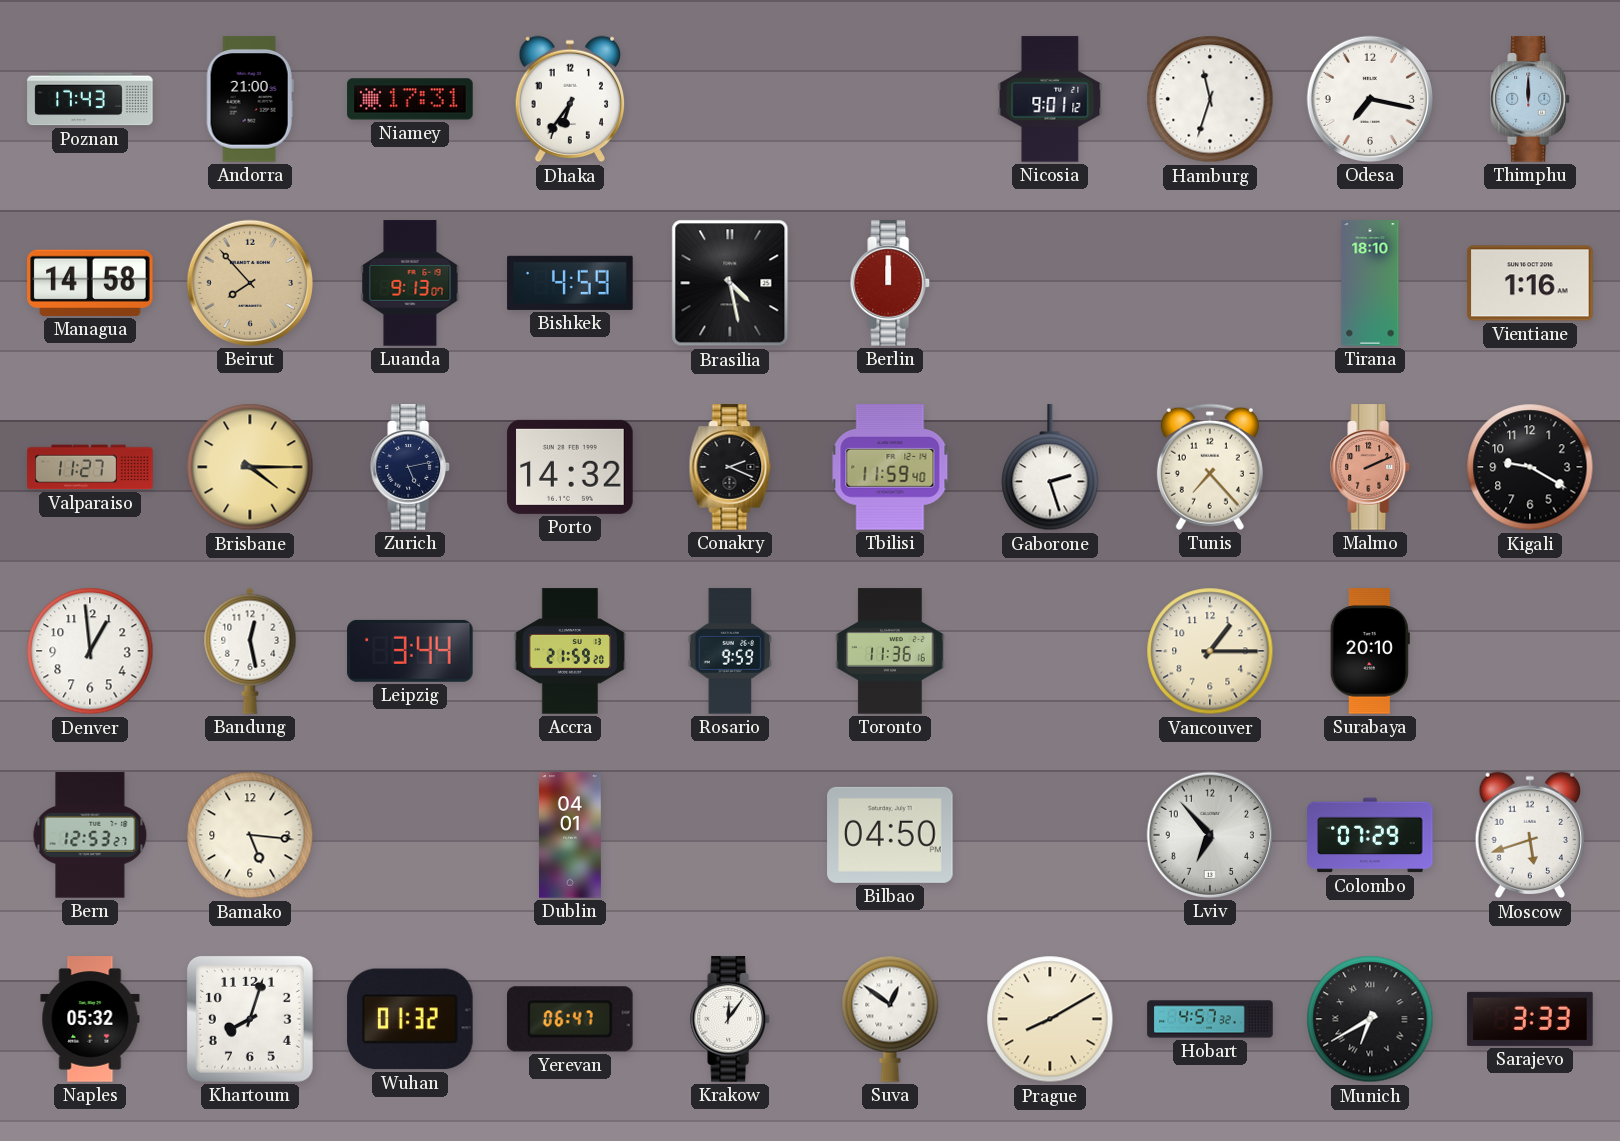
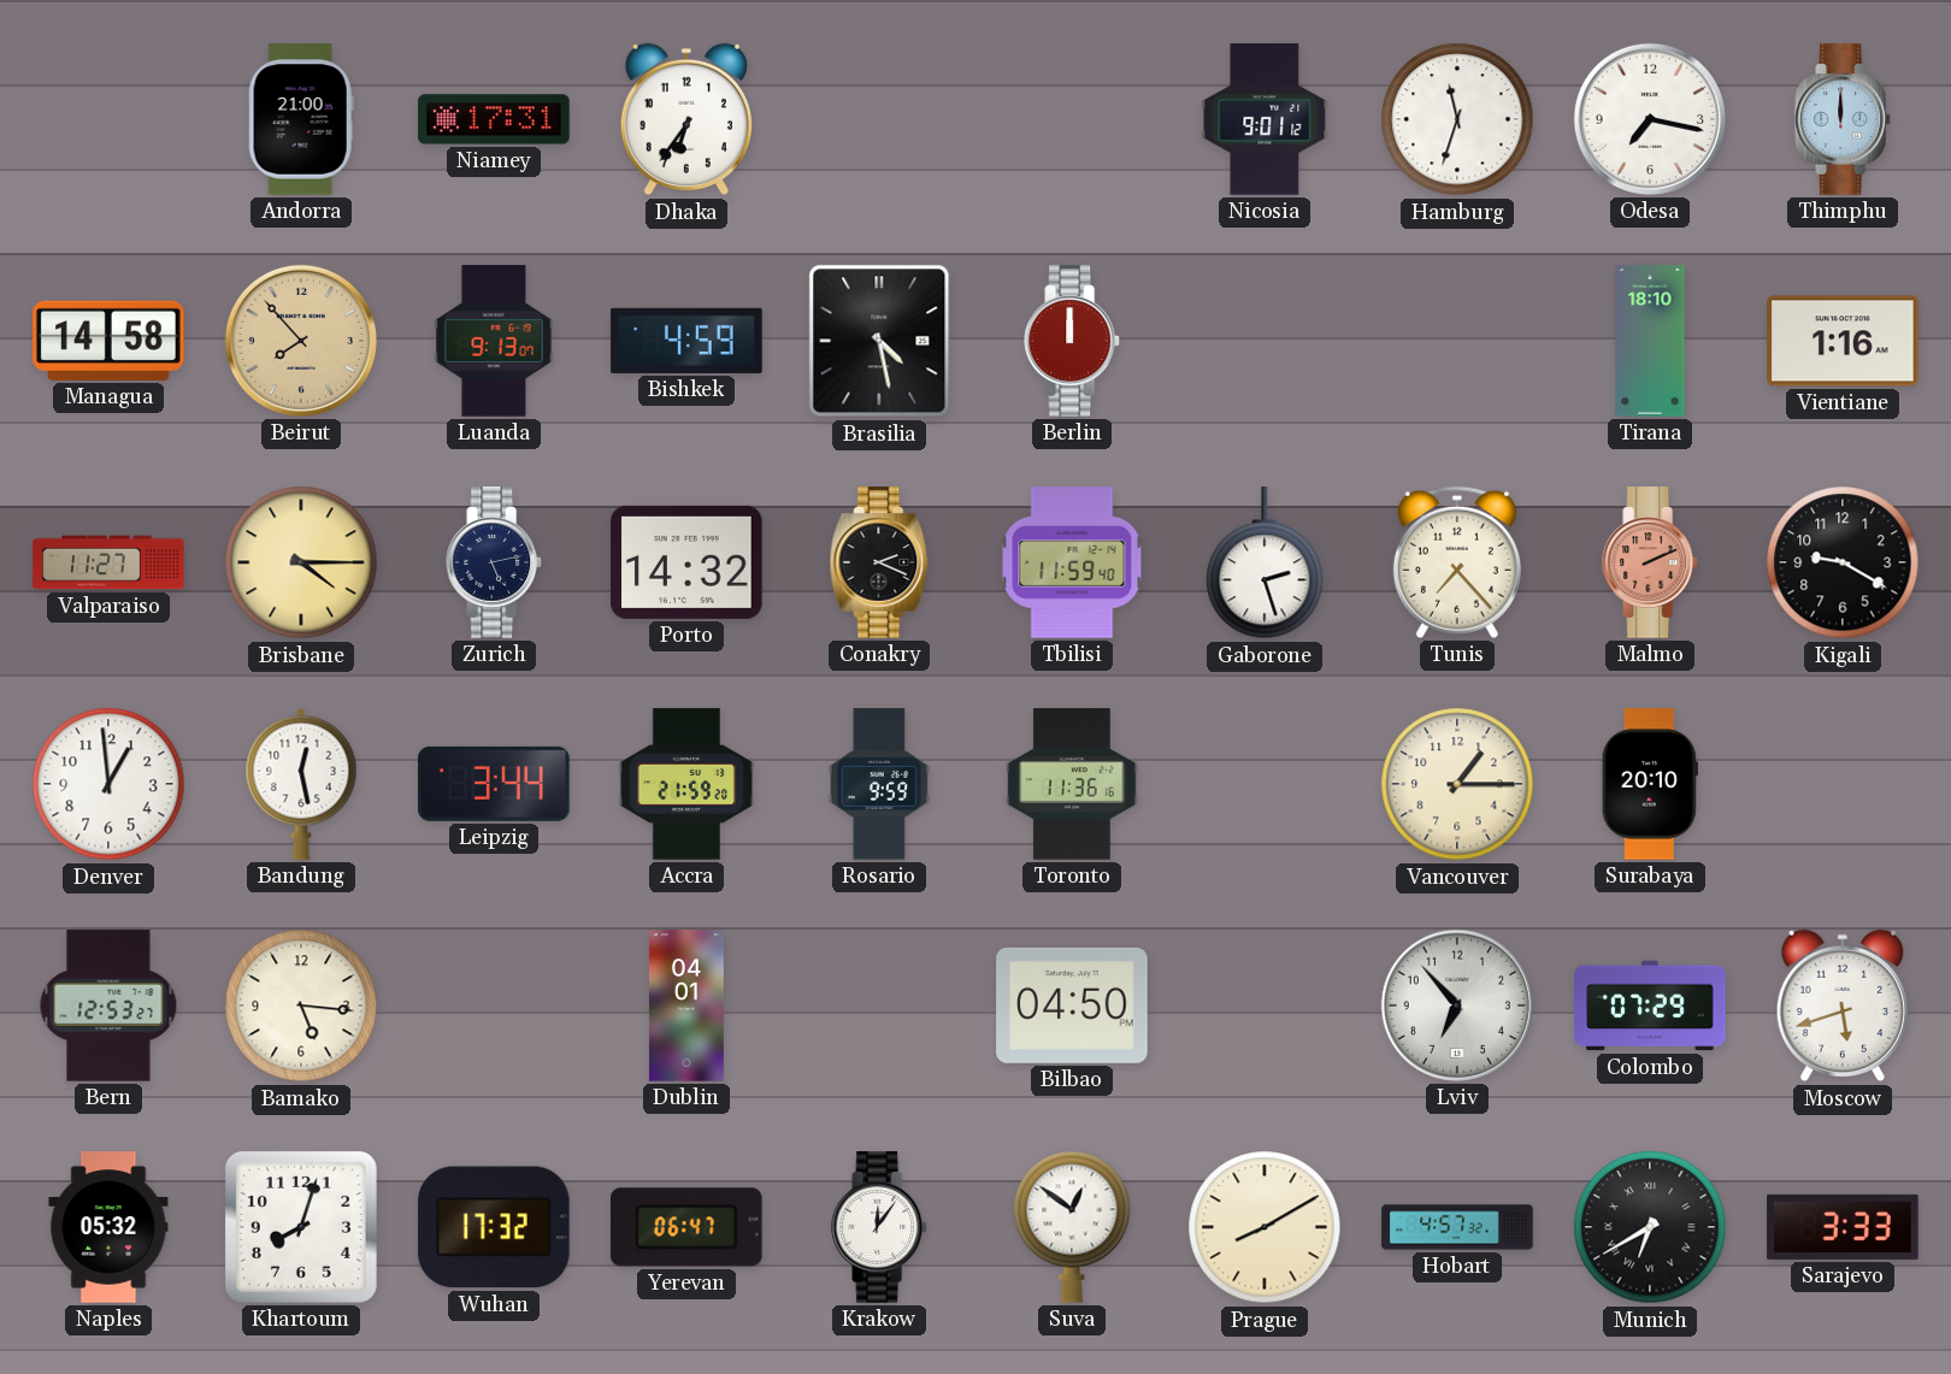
Poznan: 17:43 -> none (90, 99)
Wuhan: 01:32 -> 17:32 (494, 1227)
